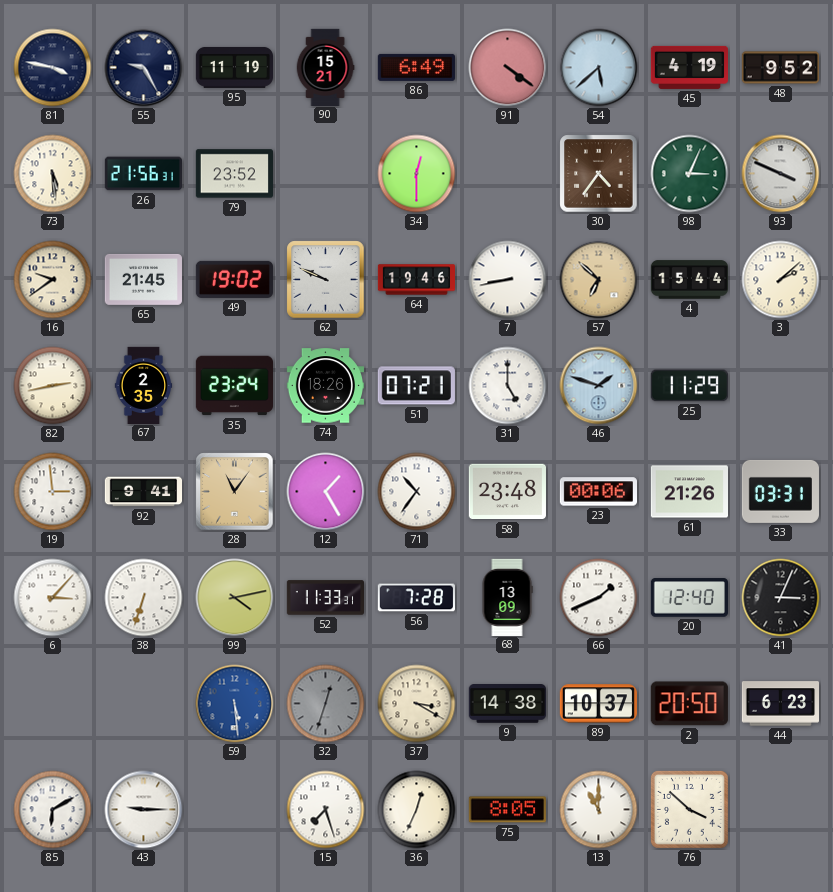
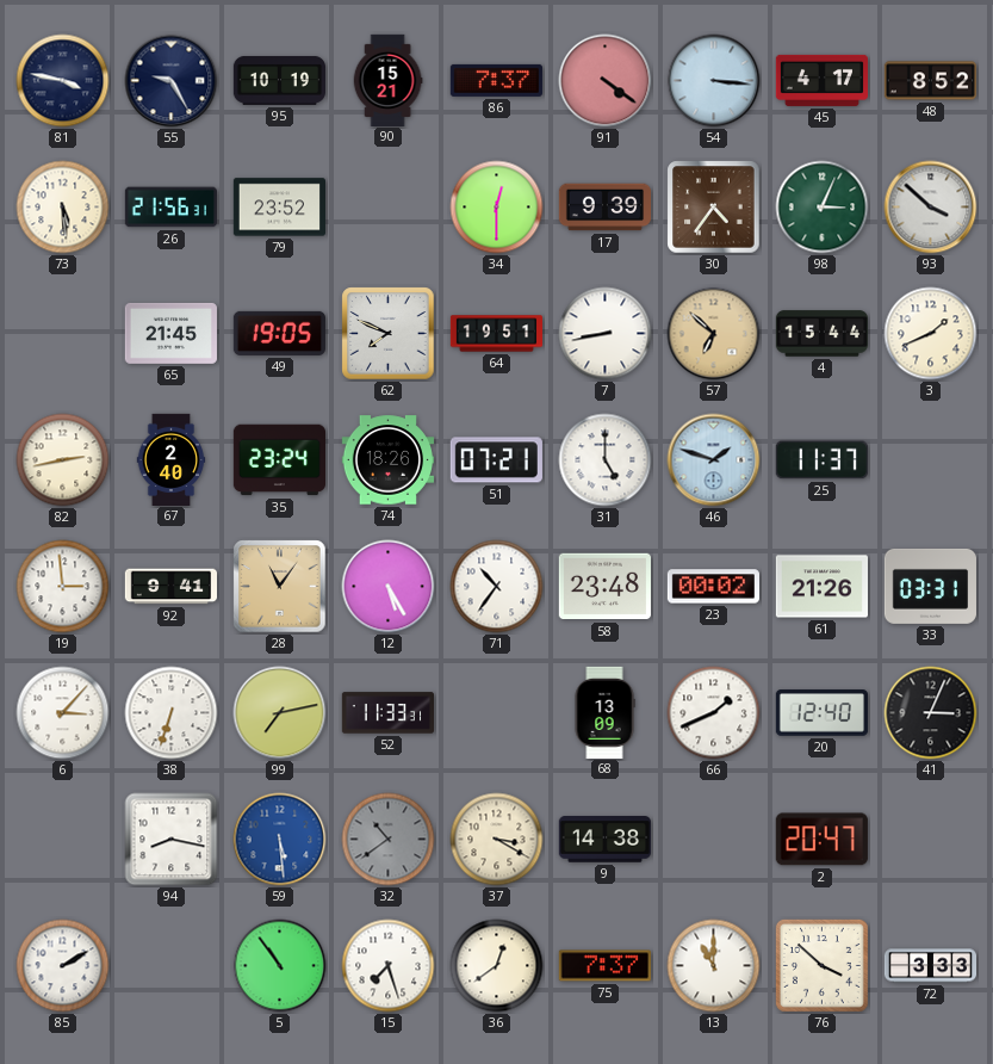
95: 11:19 -> 10:19 (279, 80)
86: 6:49 -> 7:37 (496, 80)
54: 5:38 -> 3:16 (714, 81)
45: 4:19 -> 4:17 (821, 80)
48: 9:52 -> 8:52 (930, 81)
17: none -> 9:39 (604, 208)
93: 3:49 -> 3:52 (931, 208)
16: 9:39 -> none (53, 280)
49: 19:02 -> 19:05 (279, 333)
62: 9:49 -> 7:49 (389, 334)
64: 19:46 -> 19:51 (497, 334)
3: 2:08 -> 1:41 (931, 334)
67: 2:35 -> 2:40 (172, 459)
25: 11:29 -> 11:37 (821, 460)
12: 1:25 -> 5:25 (389, 587)
23: 00:06 -> 00:02 (713, 587)
99: 4:13 -> 7:13 (280, 713)
56: 7:28 -> none (416, 598)
94: none -> 8:17 (172, 840)
32: 12:33 -> 10:39 (389, 840)
89: 10:37 -> none (598, 704)
2: 20:50 -> 20:47 (821, 840)
44: 6:23 -> none (780, 704)
85: 6:10 -> 2:10 (63, 966)
43: 9:15 -> none (144, 810)
5: none -> 10:54 (280, 966)
36: 12:34 -> 12:39 (497, 966)
75: 8:05 -> 7:37 (604, 966)
72: none -> 3:33 (931, 966)
